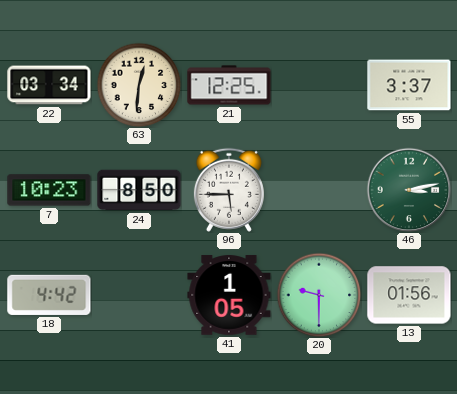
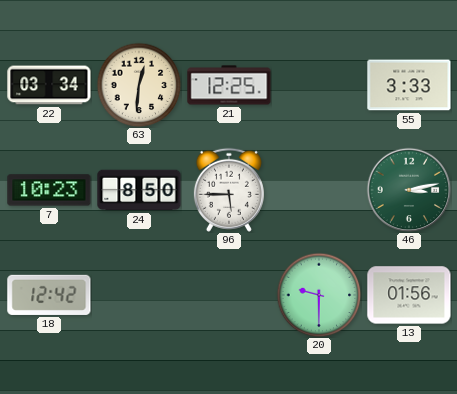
55: 3:37 -> 3:33 (409, 85)
18: 4:42 -> 12:42 (49, 295)
41: 1:05 -> none (229, 295)
